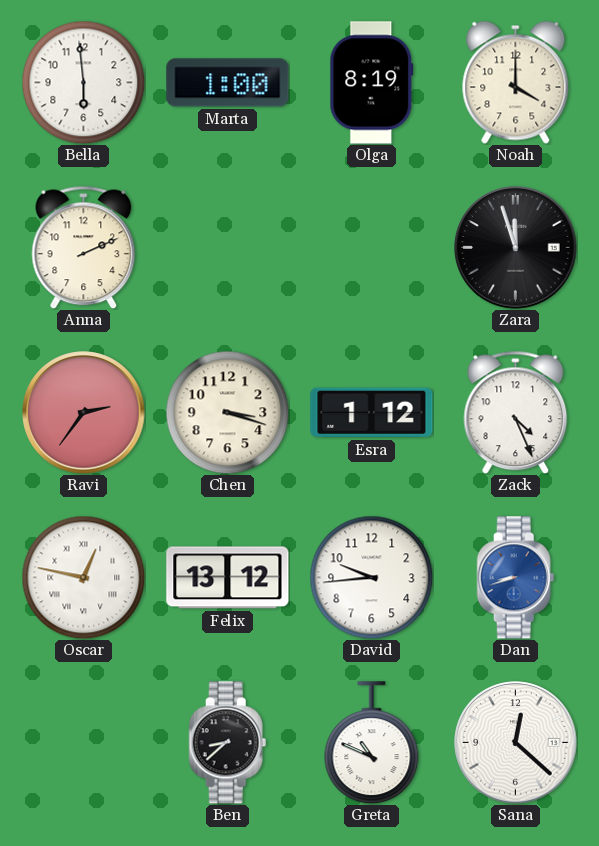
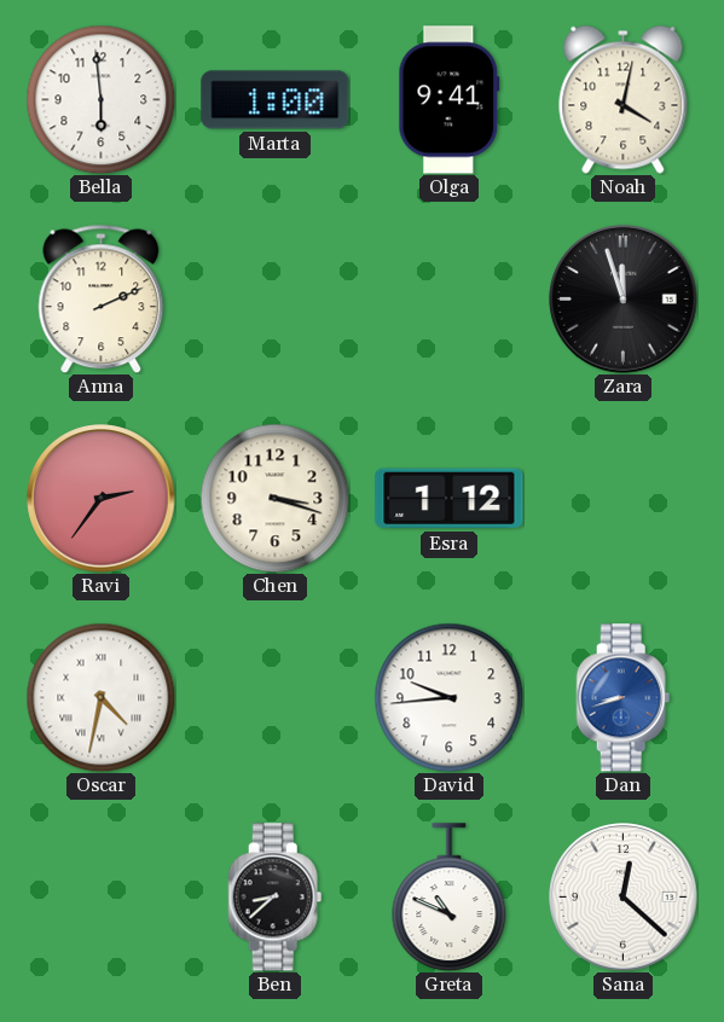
Olga: 8:19 -> 9:41 (450, 100)
Noah: 4:00 -> 4:02 (624, 99)
Zack: 4:26 -> none (516, 412)
Oscar: 12:47 -> 4:32 (100, 697)
Felix: 13:12 -> none (228, 578)
